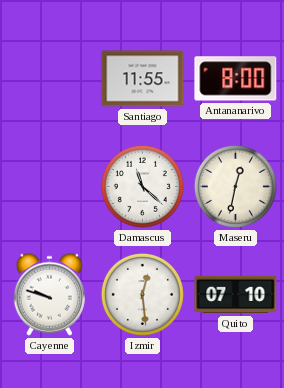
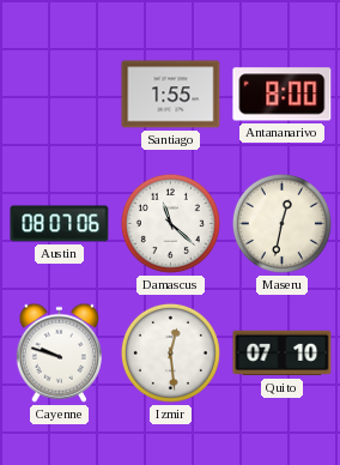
Santiago: 11:55 -> 1:55 (171, 95)
Austin: none -> 08:07 (60, 224)
